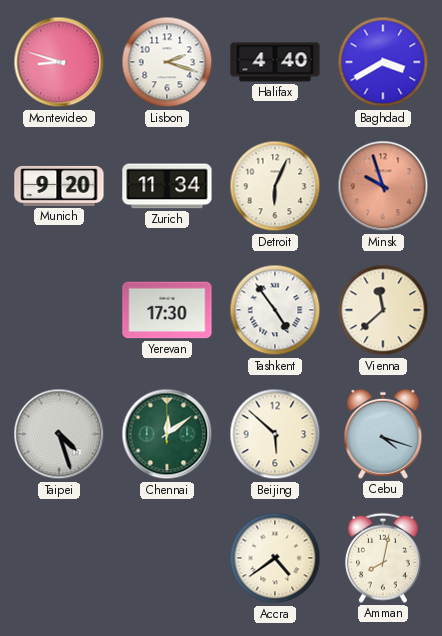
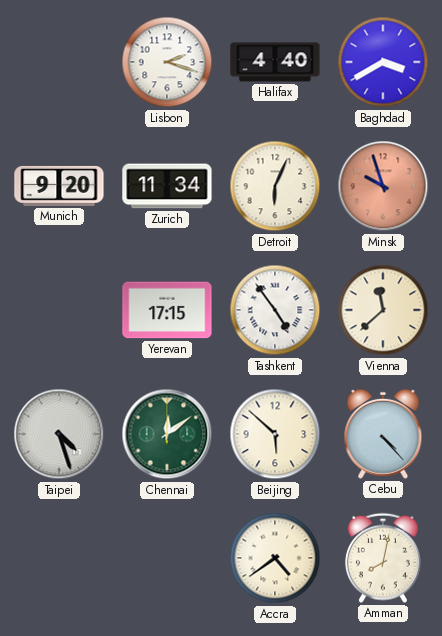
Montevideo: 8:48 -> none (59, 62)
Yerevan: 17:30 -> 17:15 (167, 310)
Cebu: 4:18 -> 4:23 (383, 434)
